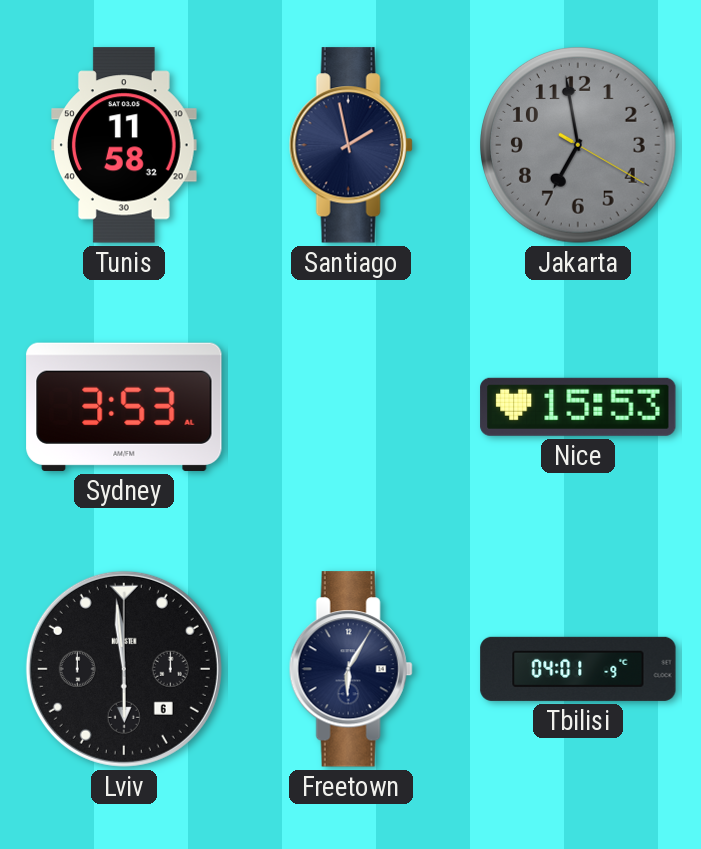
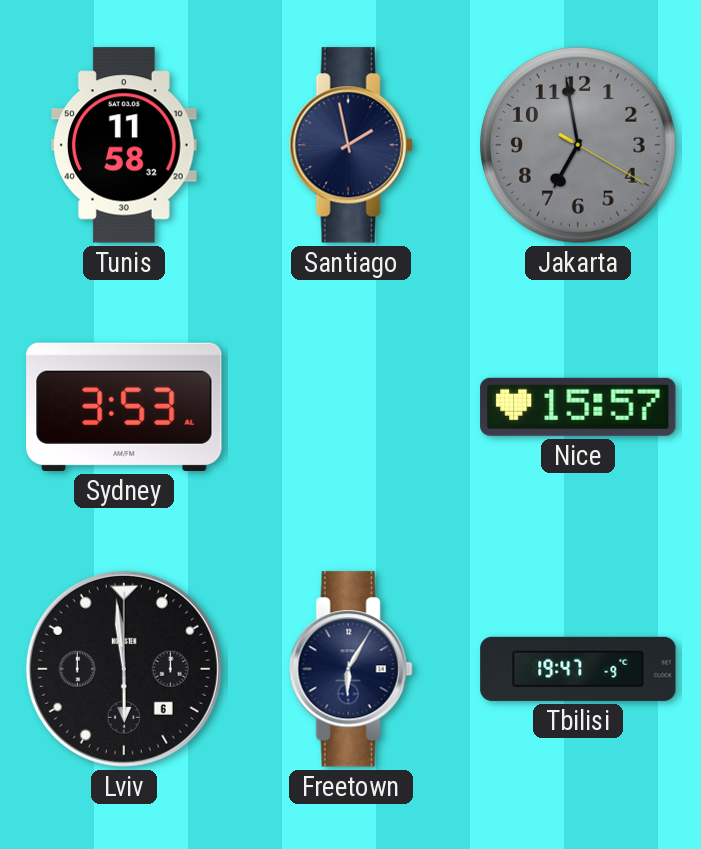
Nice: 15:53 -> 15:57 (578, 407)
Tbilisi: 04:01 -> 19:47 (578, 669)
